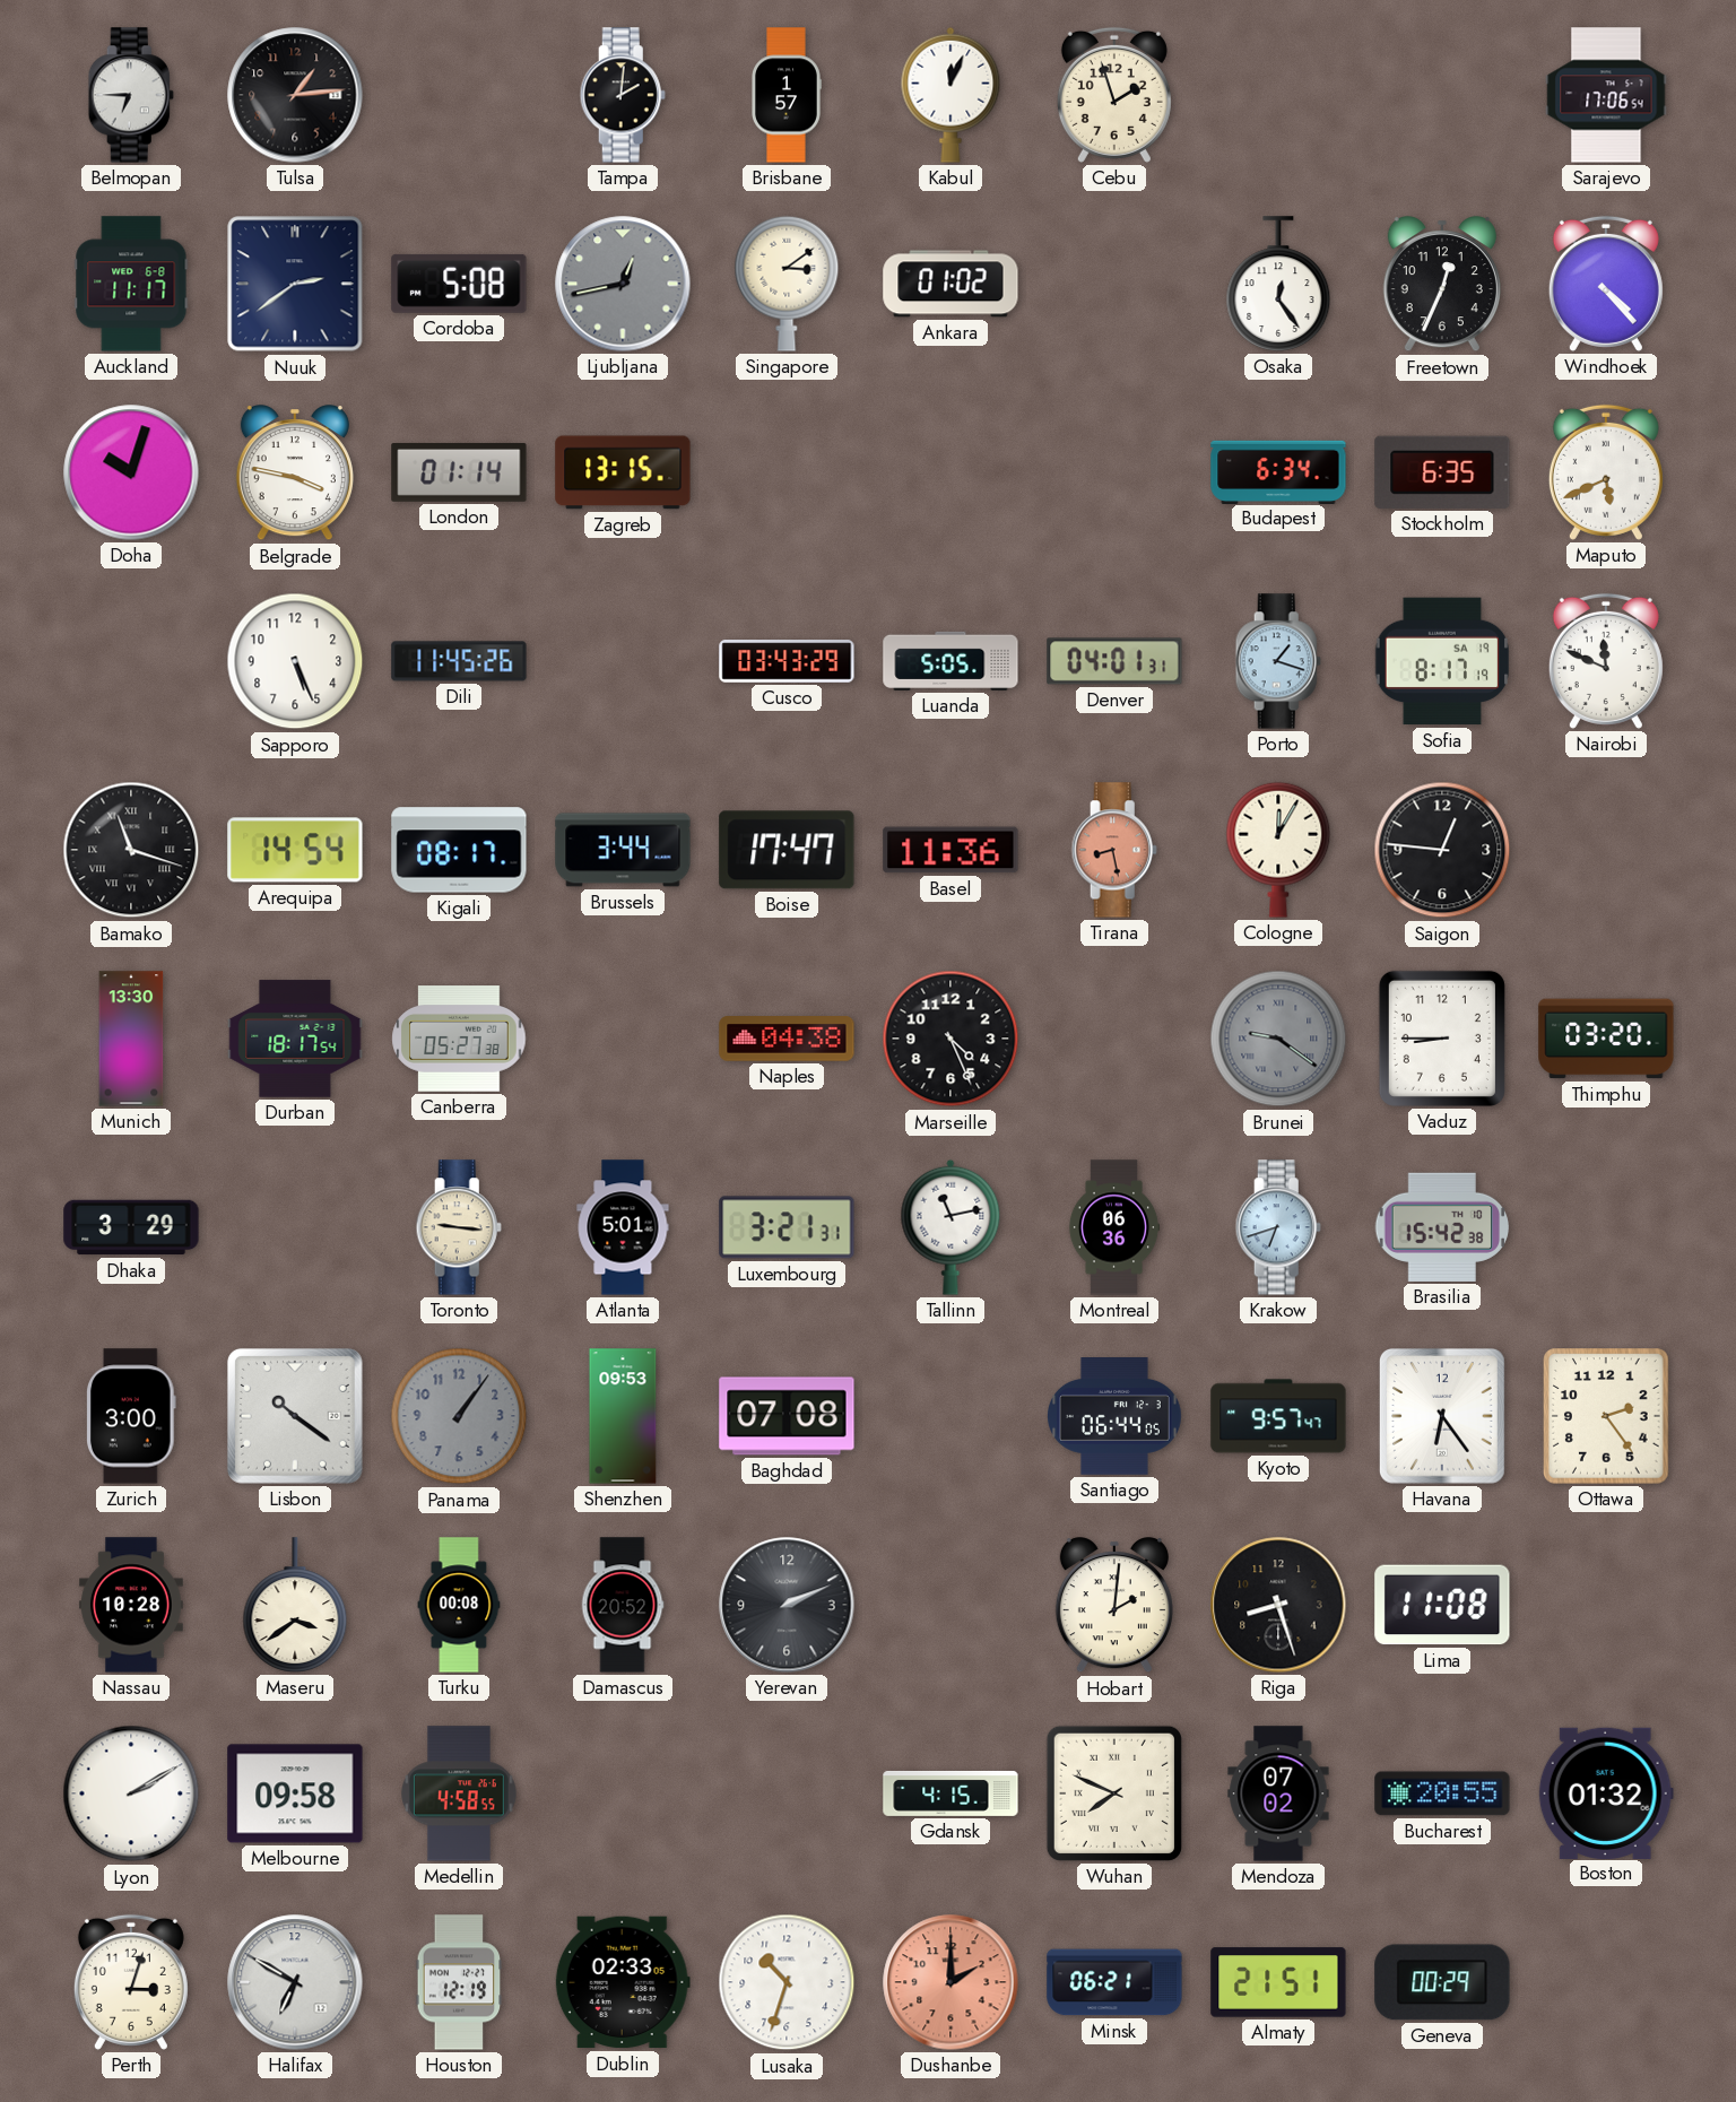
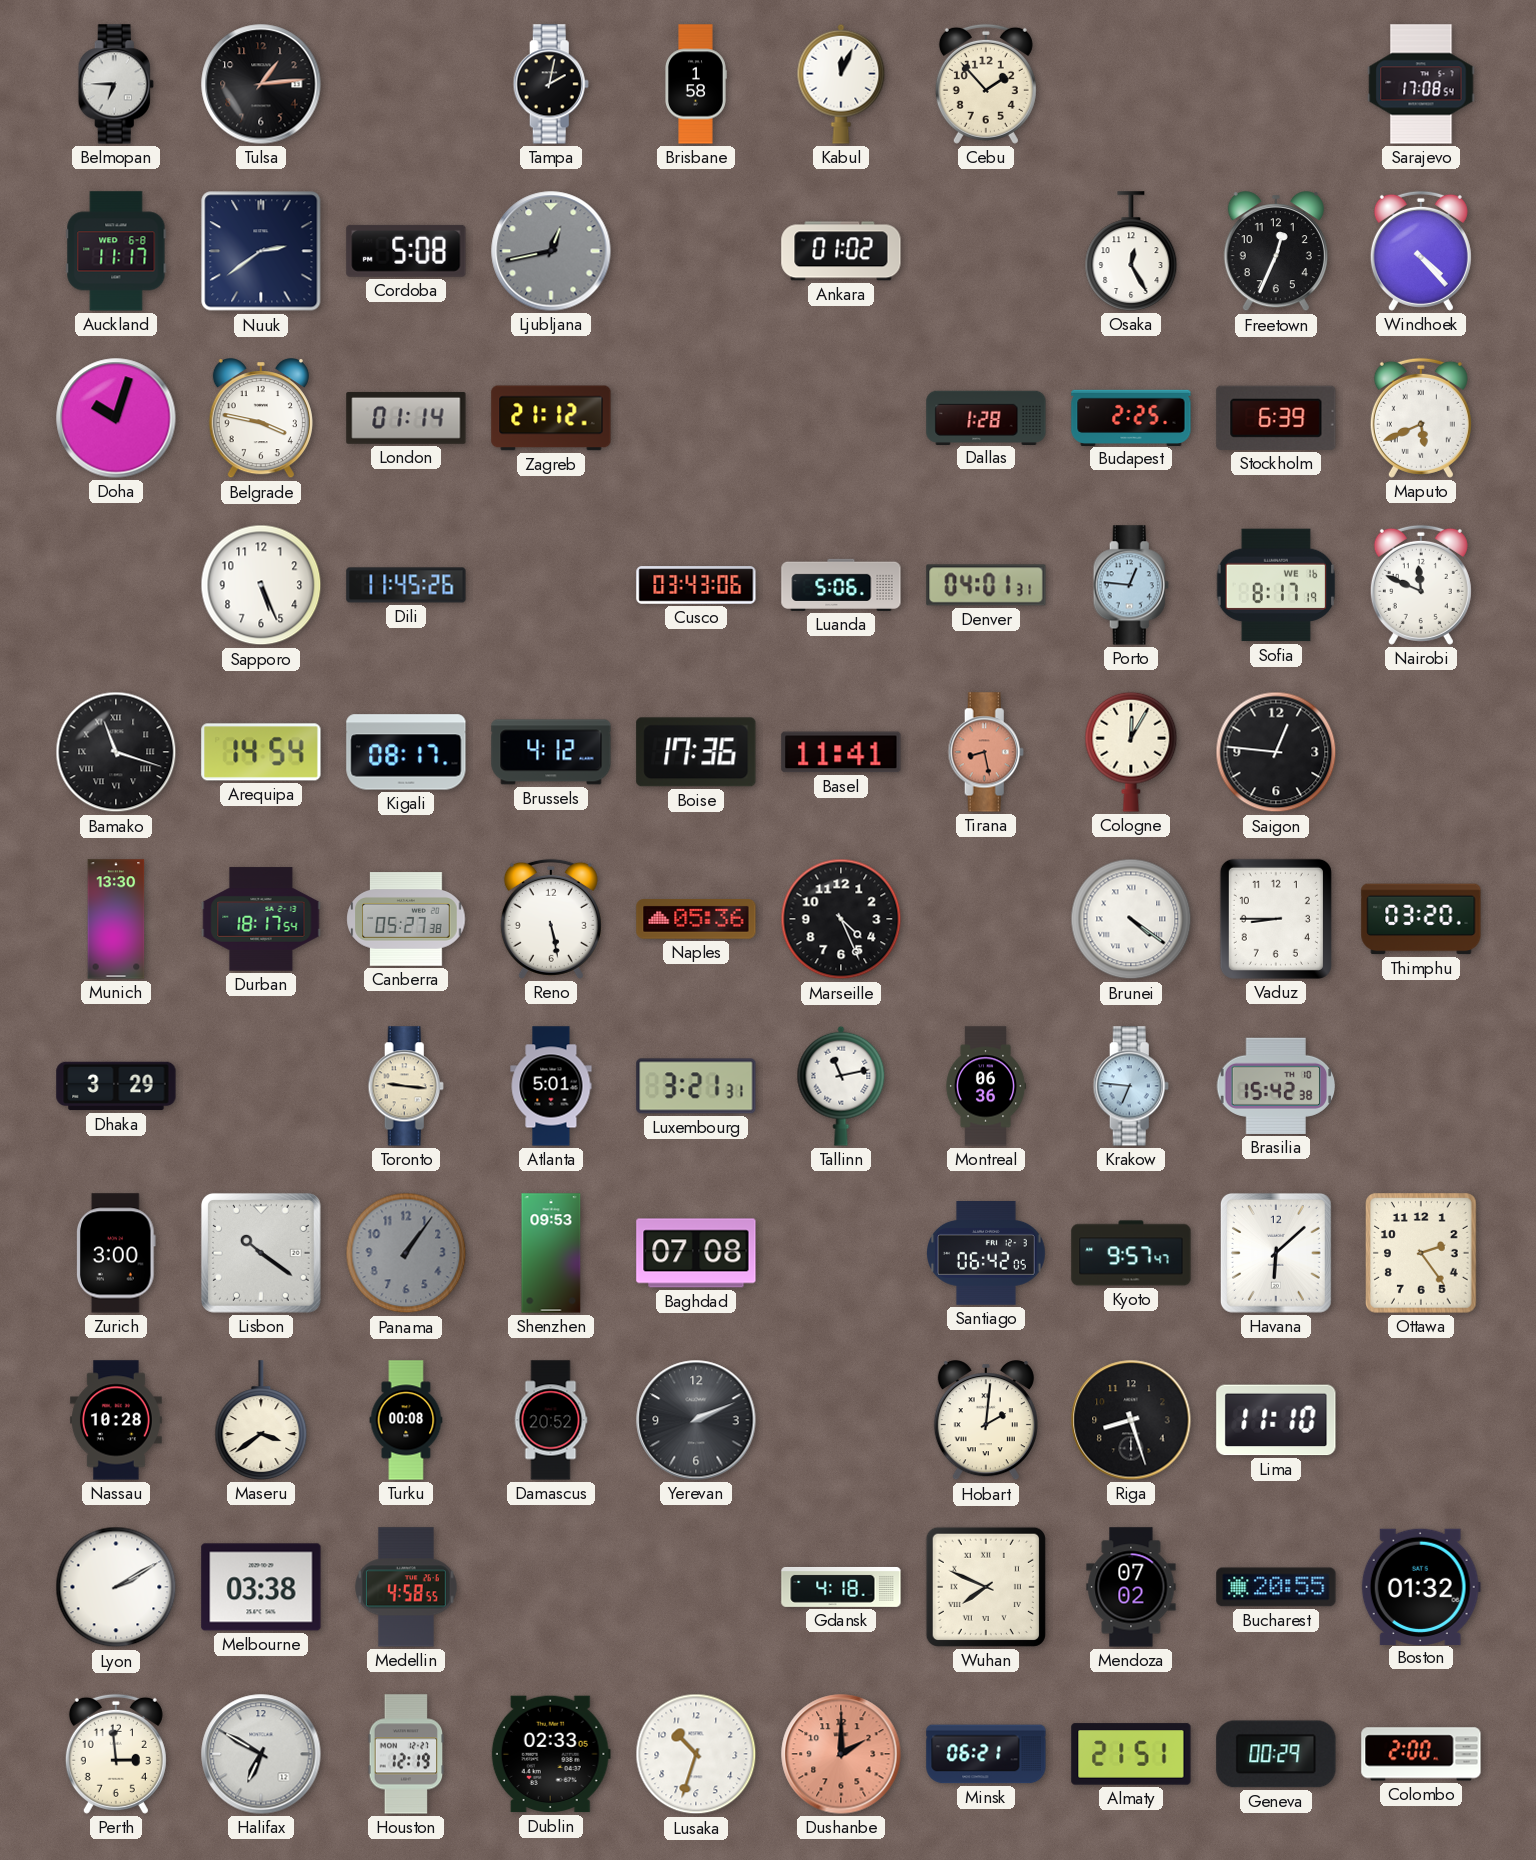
Tampa: 2:01 -> 2:02 (551, 84)
Brisbane: 1:57 -> 1:58 (696, 84)
Cebu: 1:57 -> 1:53 (986, 84)
Sarajevo: 17:06 -> 17:08 (1421, 84)
Singapore: 3:09 -> none (787, 284)
Osaka: 12:24 -> 12:25 (1131, 251)
Zagreb: 13:15 -> 21:12 (551, 418)
Dallas: none -> 1:28 (986, 417)
Budapest: 6:34 -> 2:25 (1131, 417)
Stockholm: 6:35 -> 6:39 (1276, 418)
Cusco: 03:43:29 -> 03:43:06 (696, 585)
Luanda: 5:05 -> 5:06 (841, 585)
Porto: 1:18 -> 12:46 (1131, 585)
Sofia date: SA 19 -> WE 16 (1276, 585)
Brussels: 3:44 -> 4:12 (551, 752)
Boise: 17:47 -> 17:36 (696, 752)
Basel: 11:36 -> 11:41 (841, 752)
Reno: none -> 5:28 (551, 919)
Naples: 04:38 -> 05:36 (696, 919)
Brunei: 9:21 -> 4:21 (1131, 919)
Brunei dial: grey -> white (1131, 919)
Krakow: 6:42 -> 6:46 (1131, 1086)
Santiago: 06:44 -> 06:42 (986, 1254)
Havana: 6:24 -> 6:08 (1276, 1253)
Lima: 11:08 -> 11:10 (1276, 1420)
Melbourne: 09:58 -> 03:38 (261, 1587)
Gdansk: 4:15 -> 4:18 (841, 1587)
Perth: 3:03 -> 2:59 (116, 1754)
Colombo: none -> 2:00 (1421, 1754)
